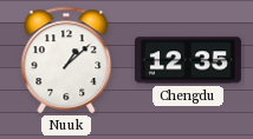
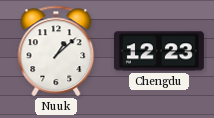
Chengdu: 12:35 -> 12:23 (159, 51)
